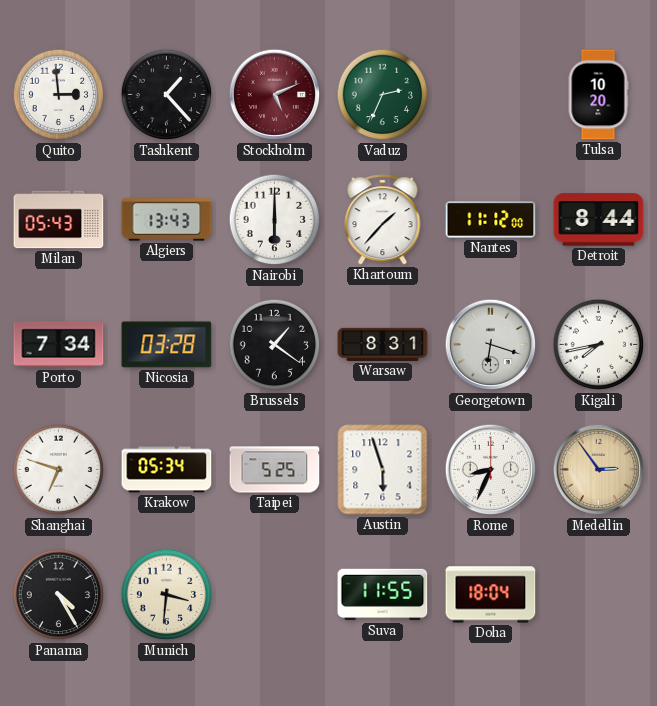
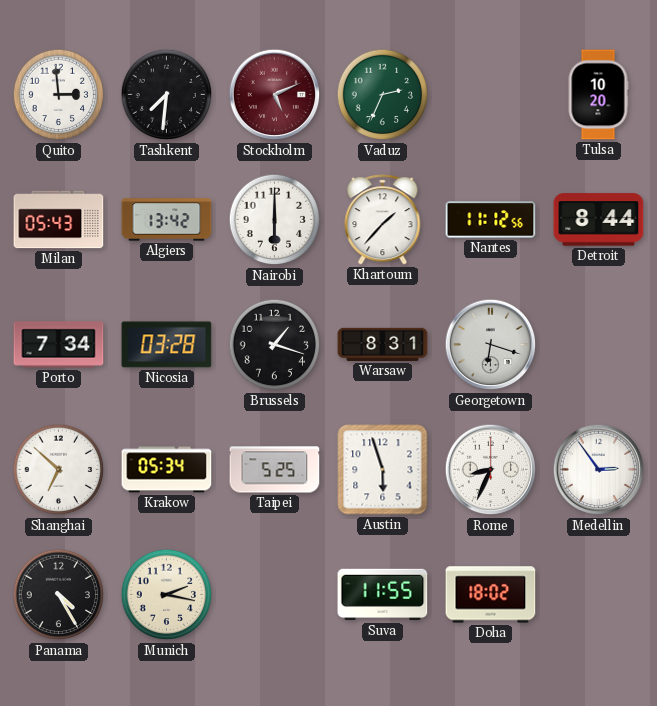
Tashkent: 1:23 -> 7:31 (167, 95)
Algiers: 13:43 -> 13:42 (167, 220)
Nantes: 11:12:00 -> 11:12:56 (491, 220)
Brussels: 1:21 -> 1:18 (275, 345)
Kigali: 7:43 -> none (599, 345)
Shanghai: 6:48 -> 6:52 (59, 470)
Medellin dial: champagne -> white (599, 470)
Munich: 3:31 -> 2:17 (167, 595)
Doha: 18:04 -> 18:02 (491, 595)
